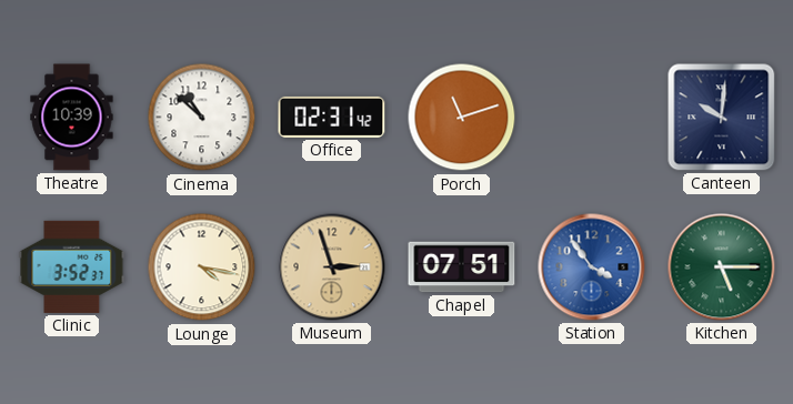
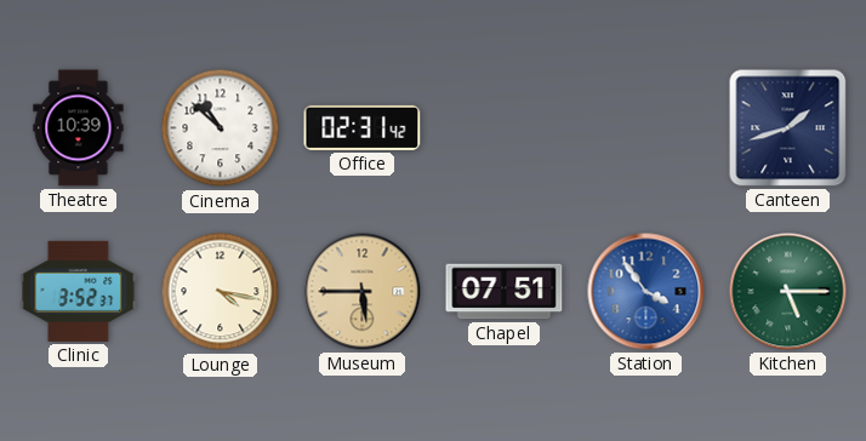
Porch: 11:12 -> none (462, 118)
Canteen: 10:01 -> 1:42 (788, 128)
Museum: 2:57 -> 5:45 (363, 292)
